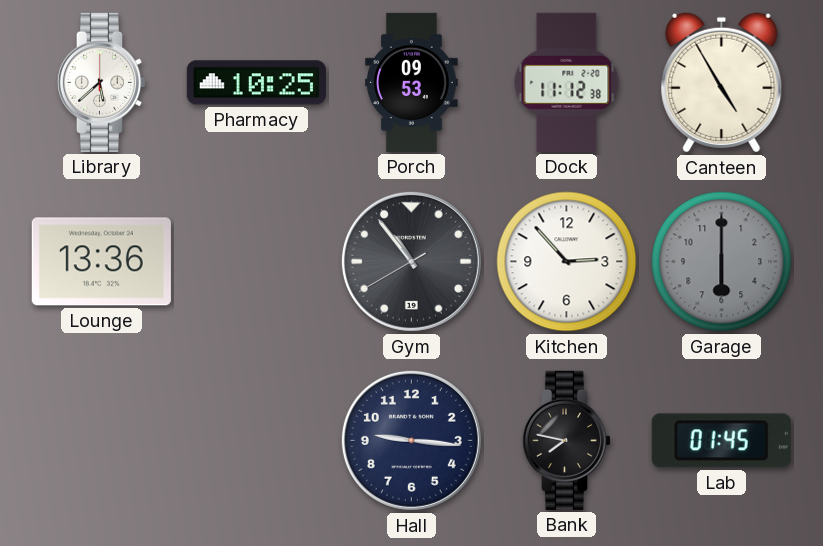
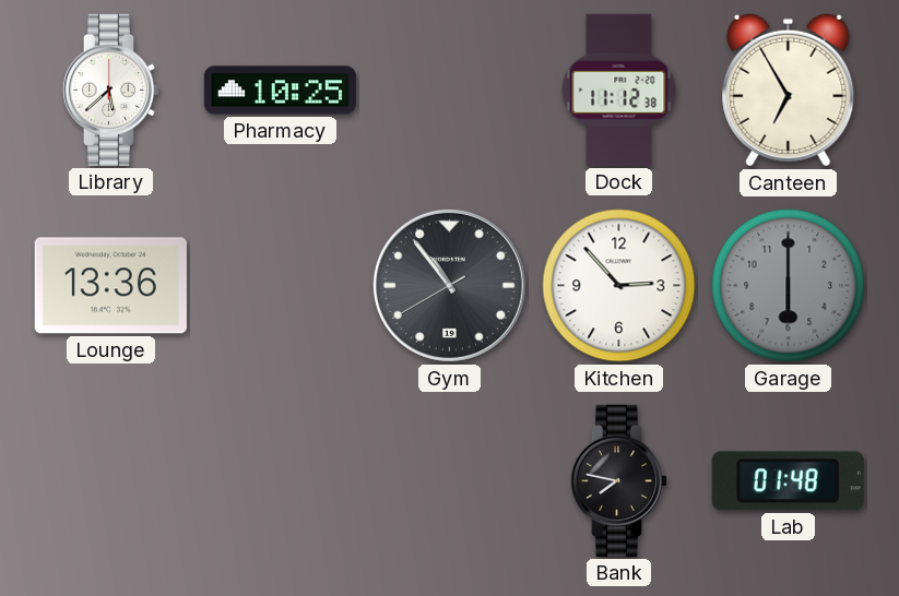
Porch: 09:53 -> none (412, 82)
Canteen: 4:55 -> 6:55 (789, 91)
Hall: 9:16 -> none (411, 440)
Lab: 01:45 -> 01:48 (788, 481)
